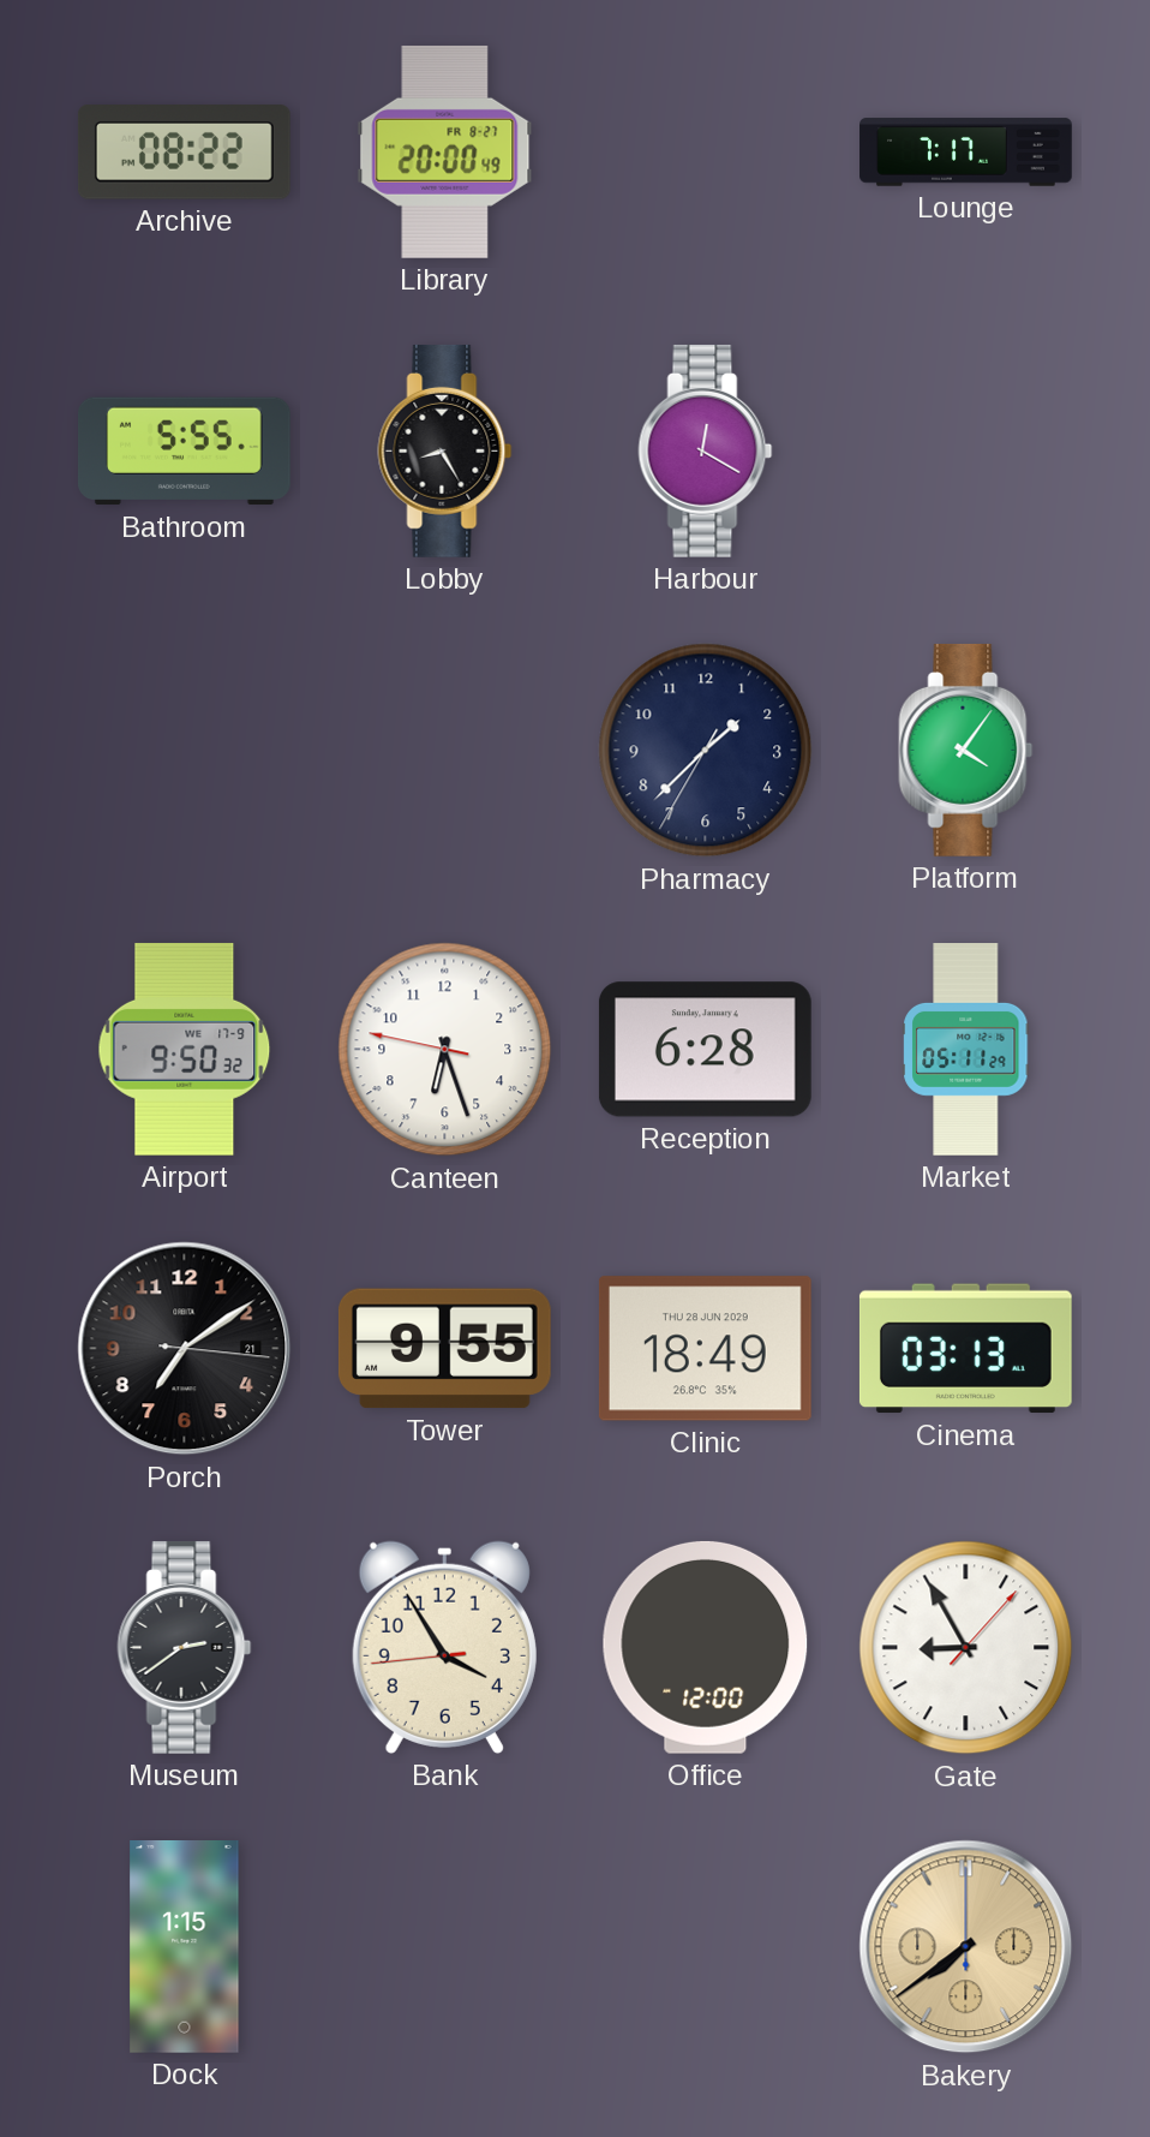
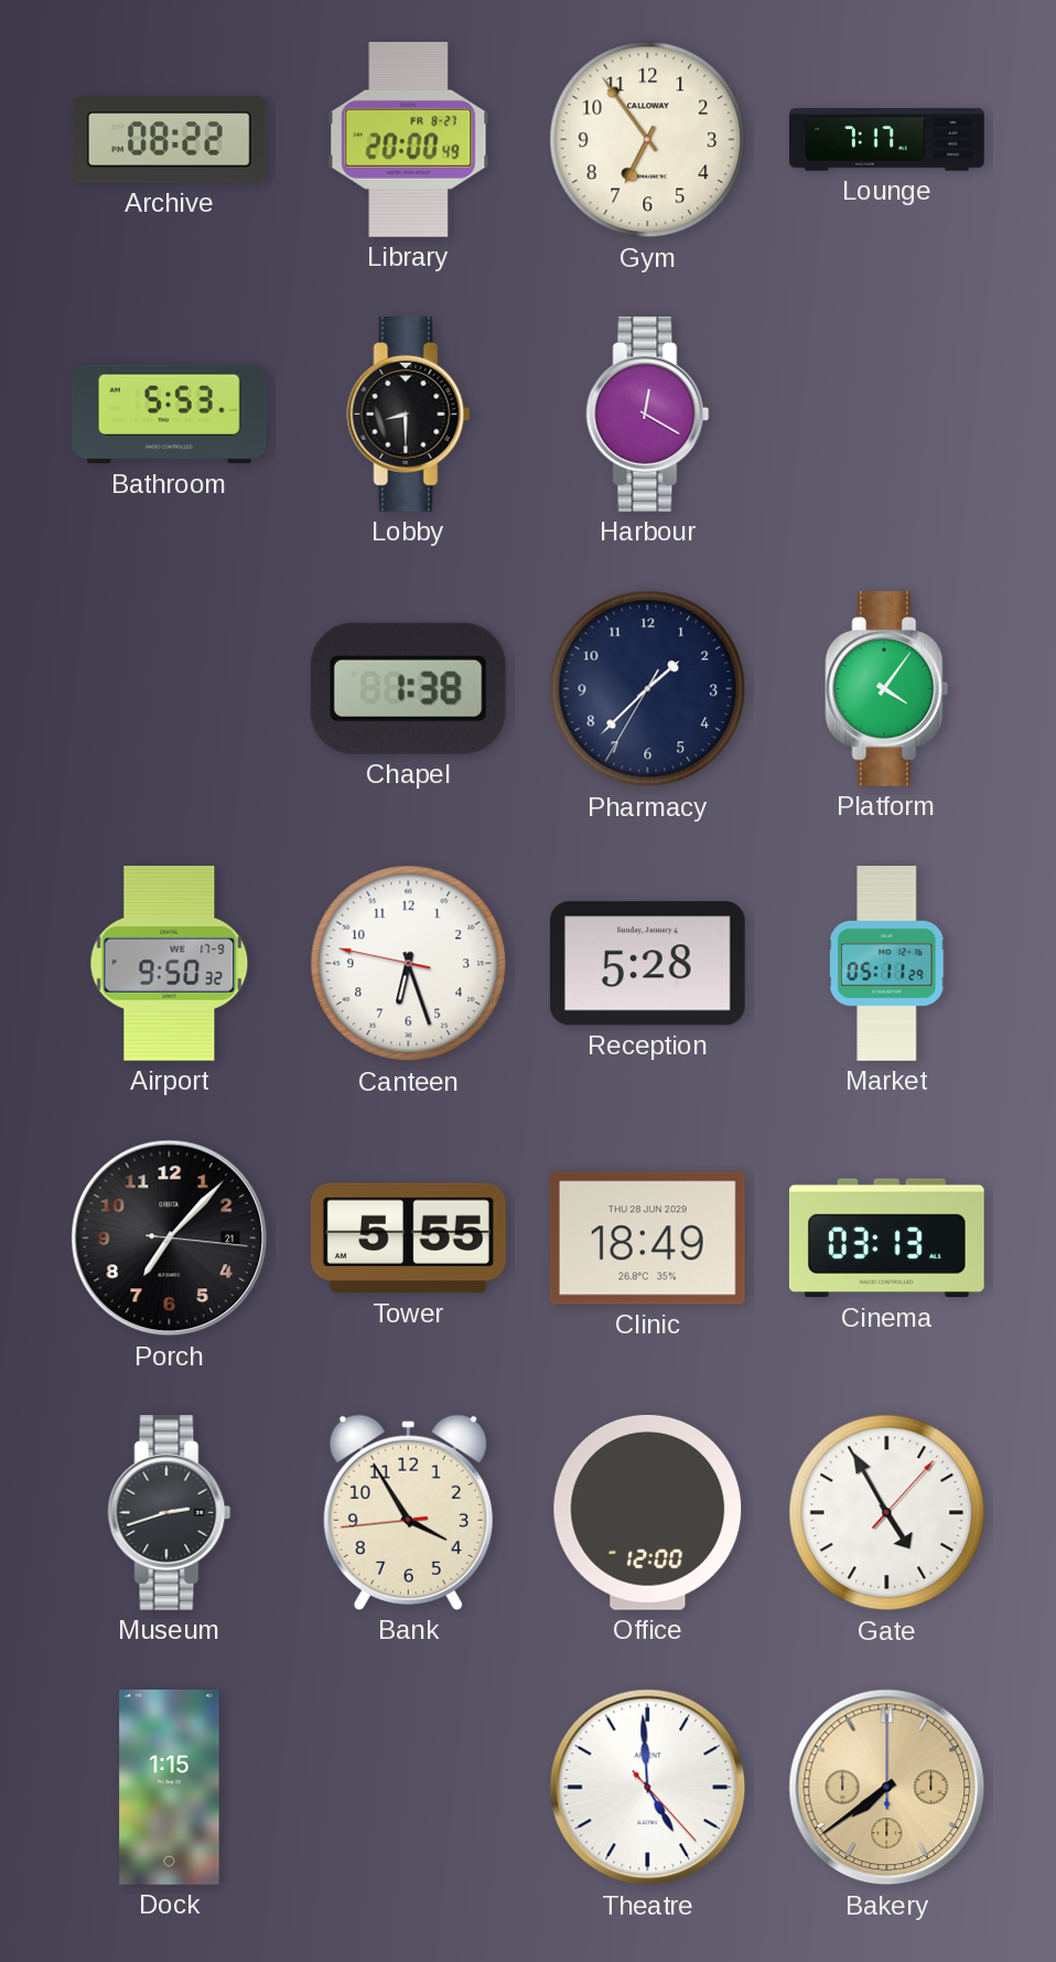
Gym: none -> 6:54 (648, 140)
Bathroom: 5:55 -> 5:53 (169, 415)
Lobby: 8:25 -> 8:30 (409, 414)
Chapel: none -> 1:38 (408, 688)
Reception: 6:28 -> 5:28 (647, 964)
Porch: 7:09 -> 7:07 (170, 1239)
Tower: 9:55 -> 5:55 (408, 1239)
Museum: 2:39 -> 2:42 (170, 1512)
Gate: 8:55 -> 4:55 (887, 1513)
Theatre: none -> 4:59 (648, 1788)
